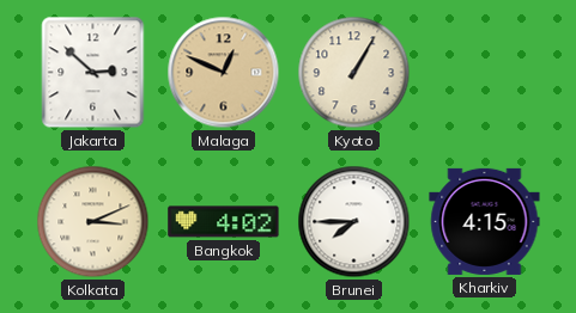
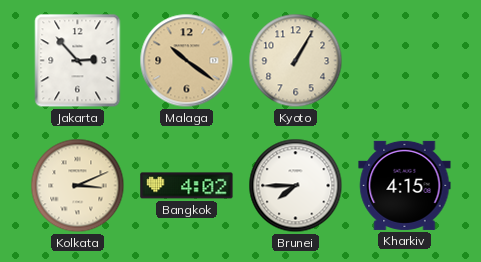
Jakarta: 2:52 -> 2:53 (78, 61)
Malaga: 12:49 -> 10:21 (187, 61)
